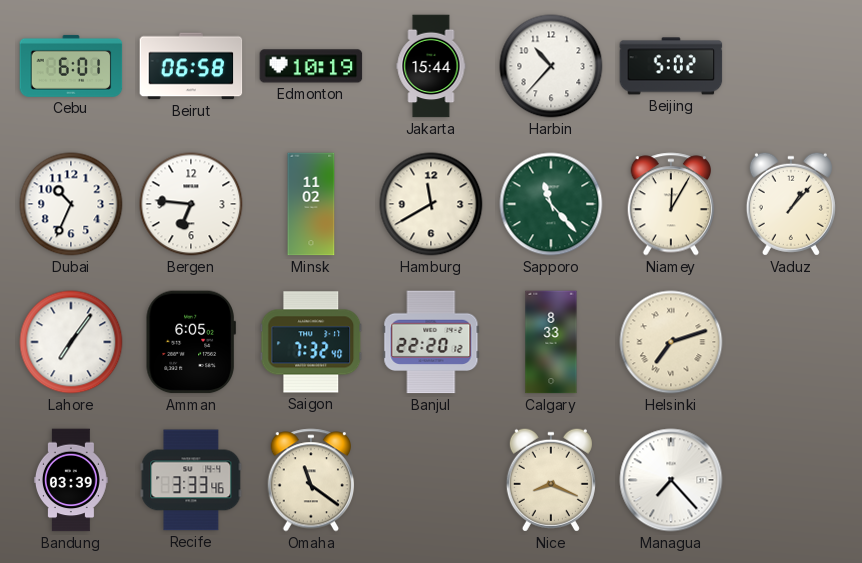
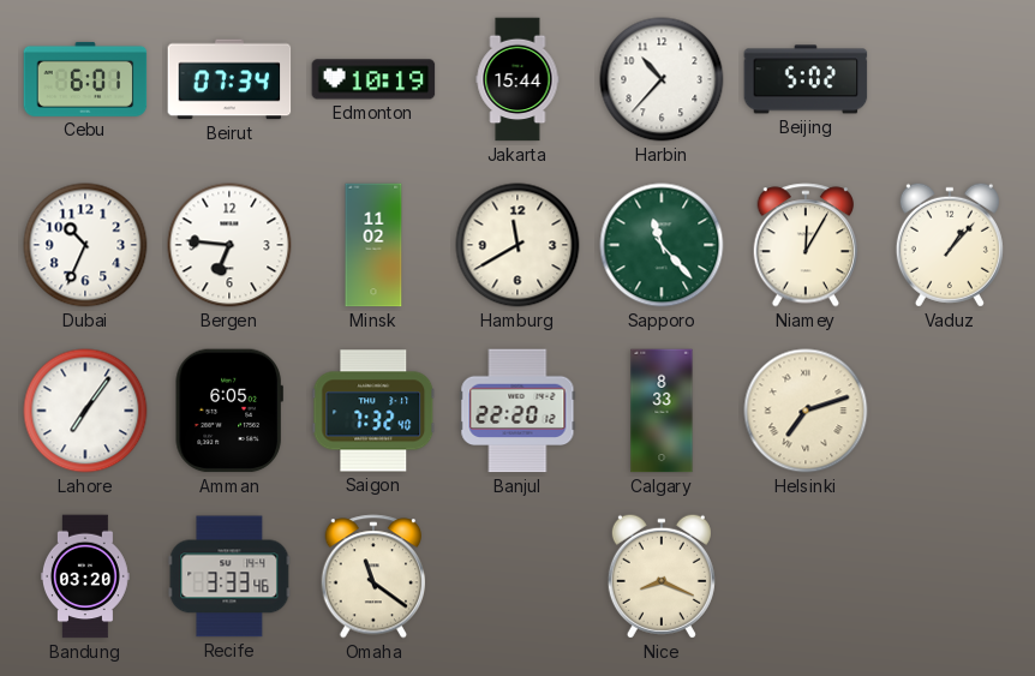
Beirut: 06:58 -> 07:34 (229, 79)
Bandung: 03:39 -> 03:20 (85, 576)
Managua: 7:23 -> none (671, 480)
